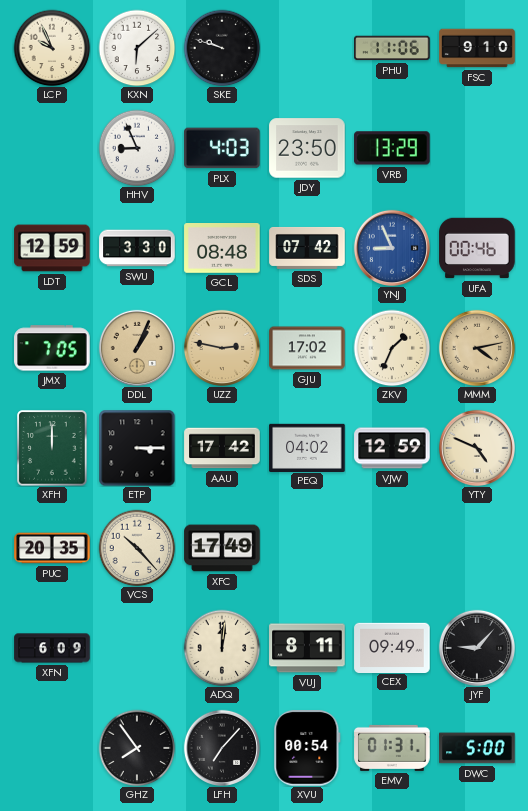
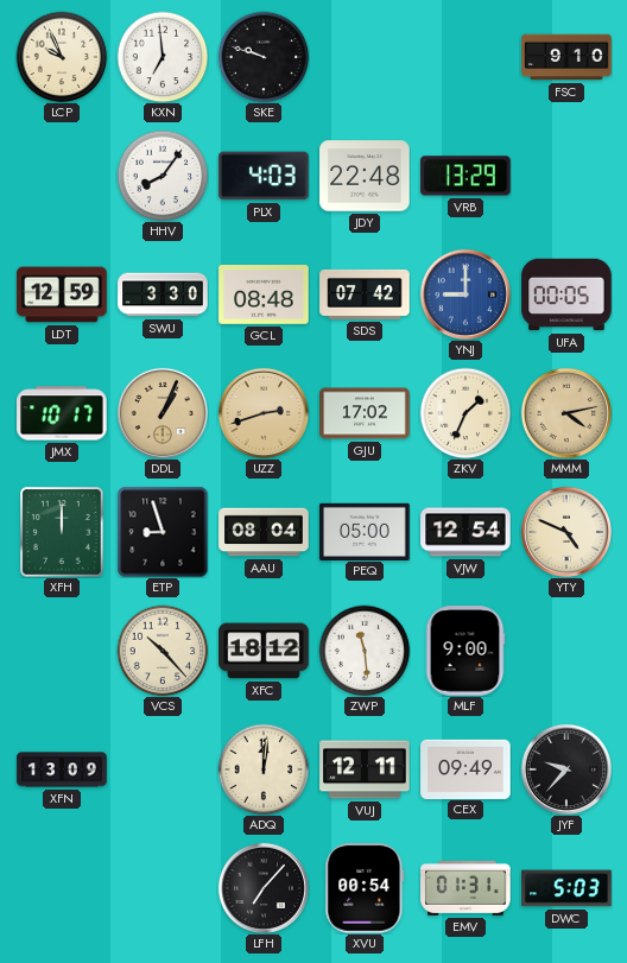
KXN: 6:08 -> 6:59 (163, 57)
PHU: 11:06 -> none (392, 48)
HHV: 8:56 -> 8:06 (163, 176)
JDY: 23:50 -> 22:48 (365, 176)
YNJ: 8:56 -> 9:00 (465, 294)
UFA: 00:46 -> 00:05 (566, 294)
JMX: 7:05 -> 10:17 (62, 413)
UZZ: 2:47 -> 2:42 (264, 413)
ETP: 3:15 -> 8:57 (163, 532)
AAU: 17:42 -> 08:04 (264, 532)
PEQ: 04:02 -> 05:00 (365, 531)
VJW: 12:59 -> 12:54 (465, 532)
PUC: 20:35 -> none (52, 548)
XFC: 17:49 -> 18:12 (264, 651)
ZWP: none -> 11:29 (365, 651)
MLF: none -> 9:00 (465, 651)
XFN: 6:09 -> 13:09 (62, 769)
VUJ: 8:11 -> 12:11 (365, 769)
JYF: 9:07 -> 9:37 (566, 769)
GHZ: 7:54 -> none (137, 748)
DWC: 5:00 -> 5:03 (566, 888)
